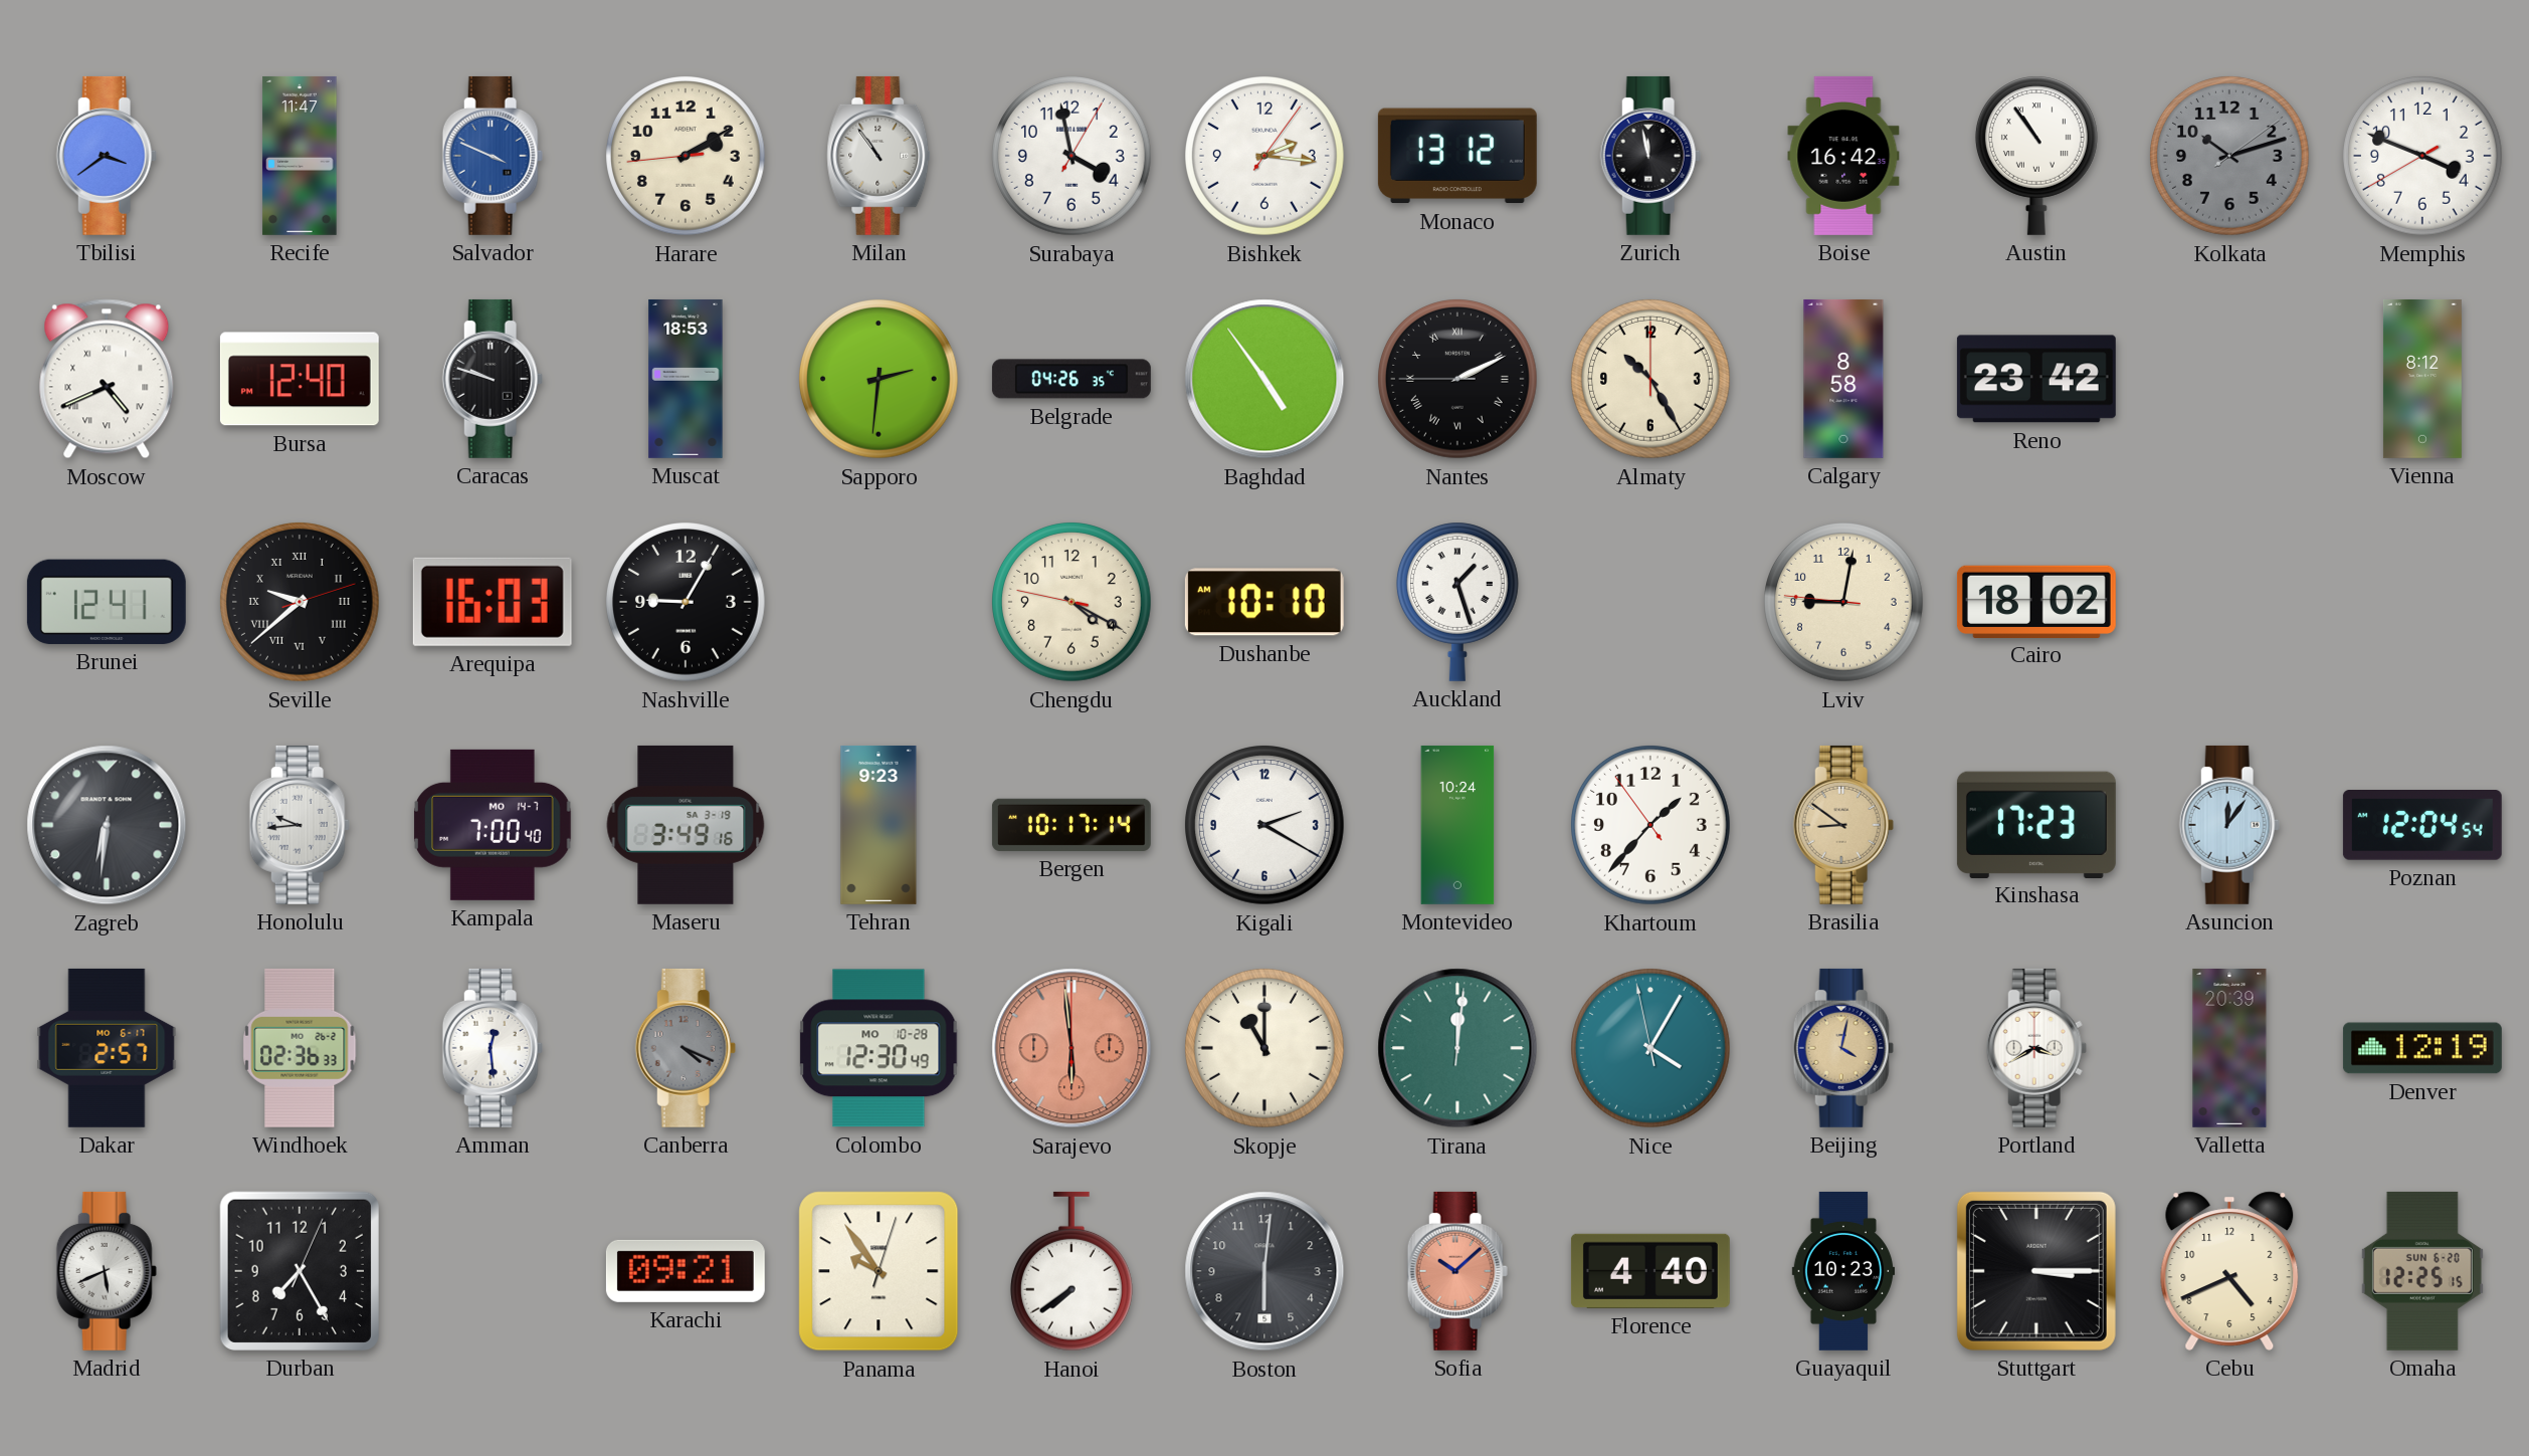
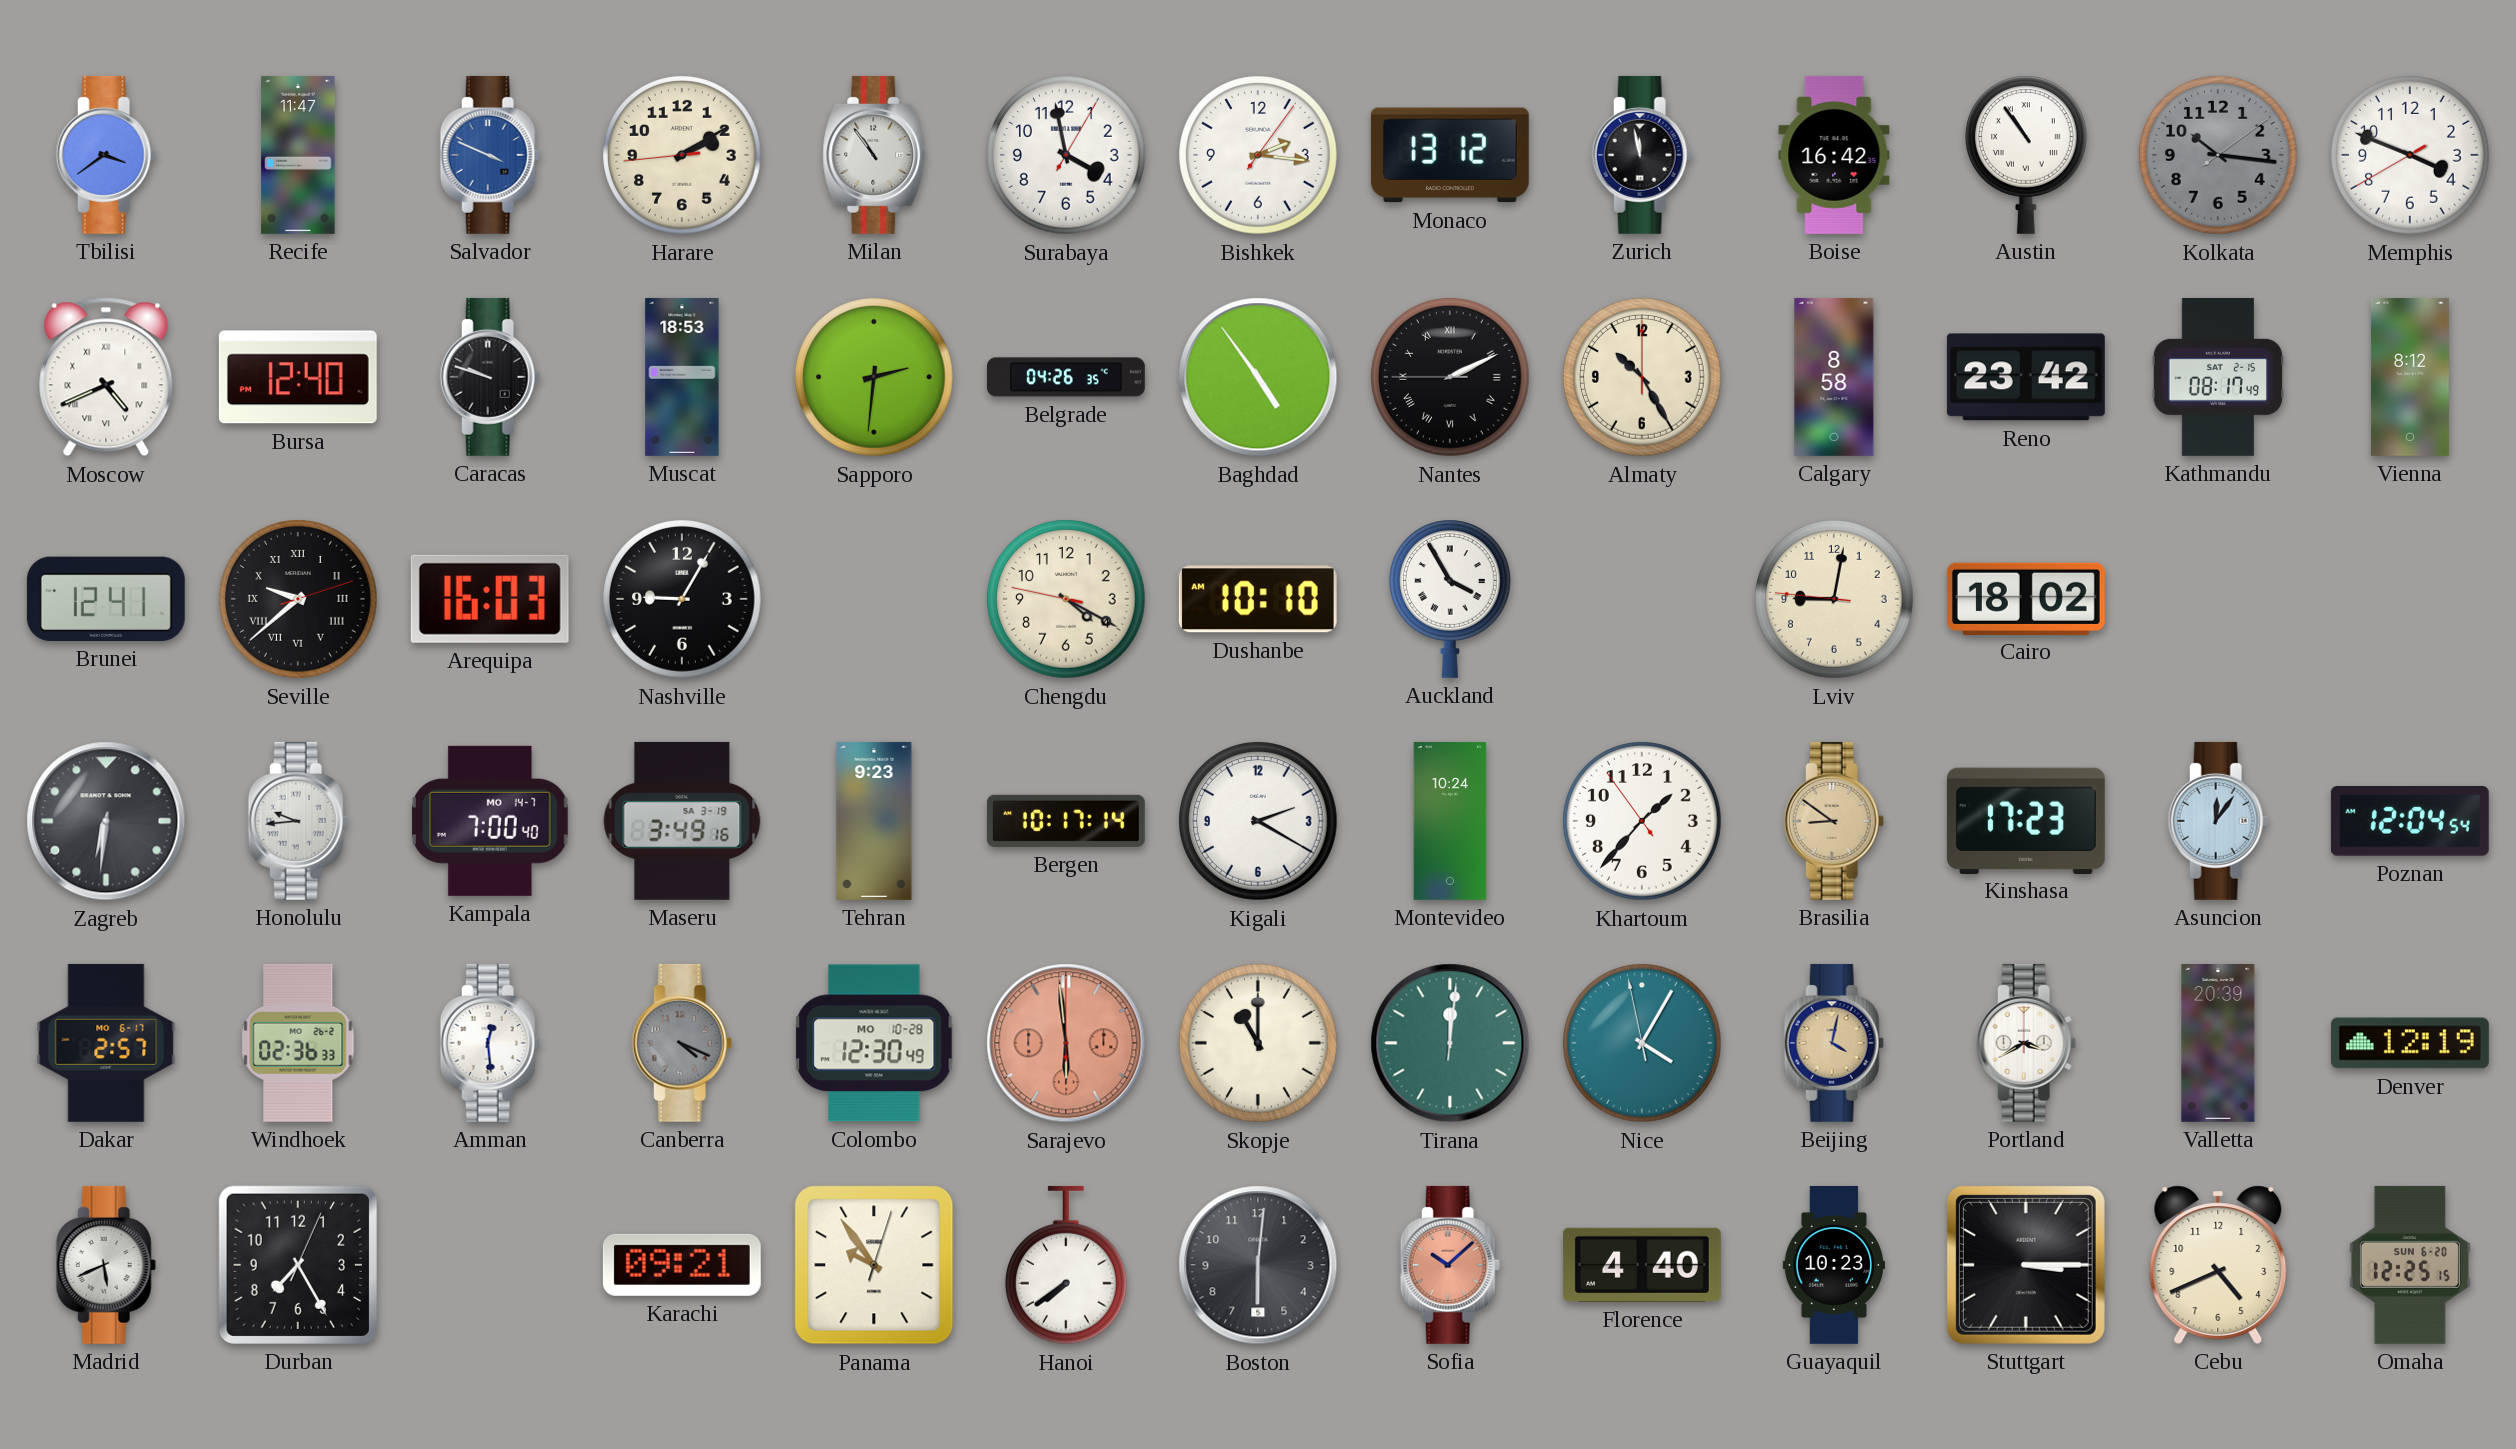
Kolkata: 10:12 -> 10:16 (2219, 156)
Kathmandu: none -> 08:17 (2218, 377)
Auckland: 1:27 -> 3:55 (1450, 599)
